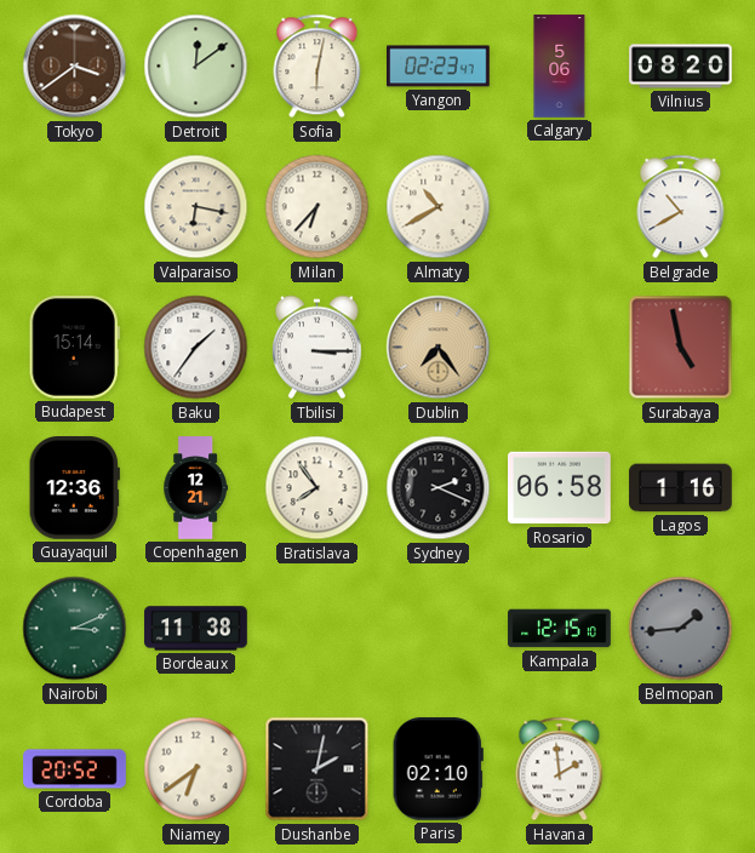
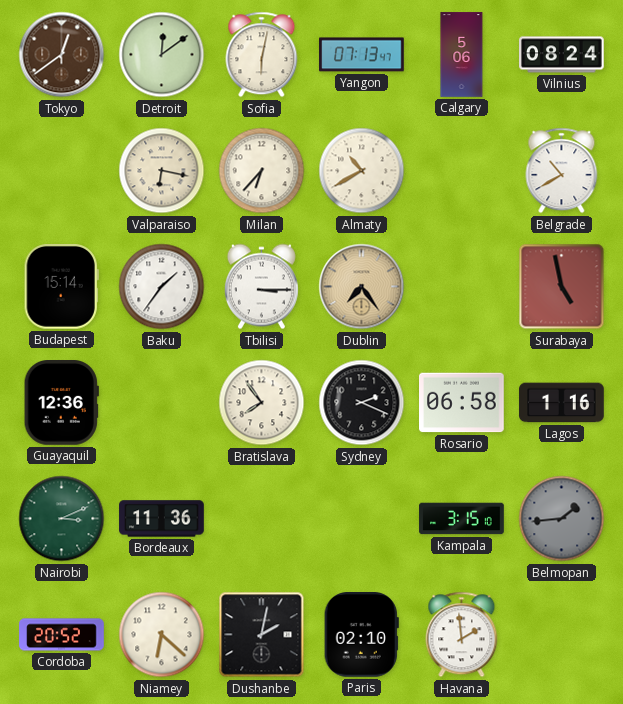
Tokyo: 3:39 -> 12:39 (62, 55)
Yangon: 02:23 -> 07:13 (362, 55)
Vilnius: 08:20 -> 08:24 (562, 55)
Copenhagen: 12:21 -> none (195, 488)
Bordeaux: 11:38 -> 11:36 (162, 519)
Kampala: 12:15 -> 3:15 (462, 519)
Niamey: 6:39 -> 6:22 (162, 635)
